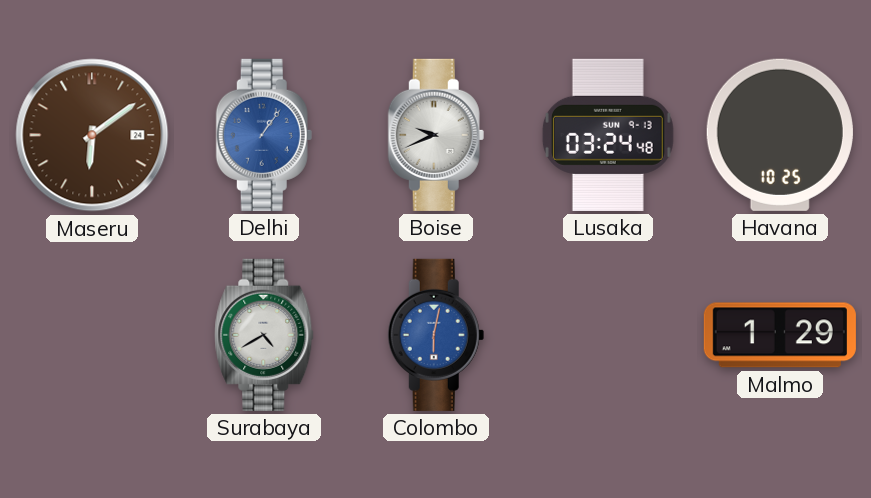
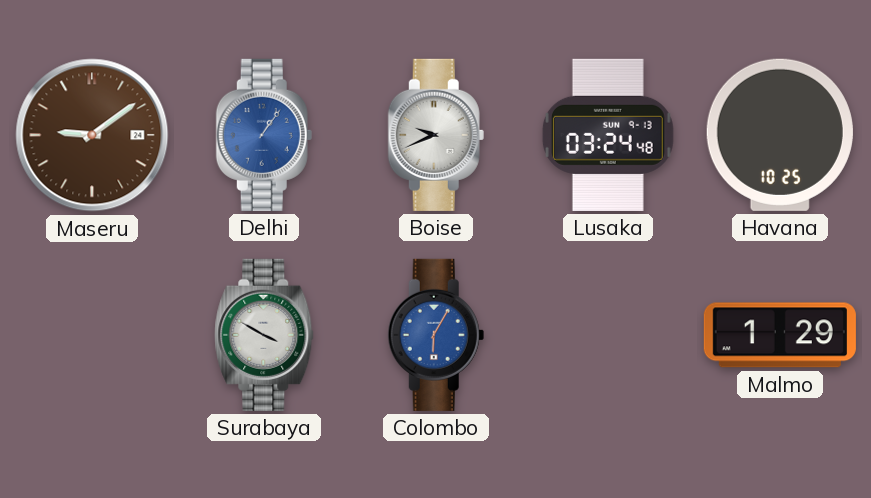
Maseru: 6:09 -> 9:09 (92, 135)
Surabaya: 4:40 -> 3:50 (264, 335)
Colombo: 6:02 -> 6:05 (436, 335)
